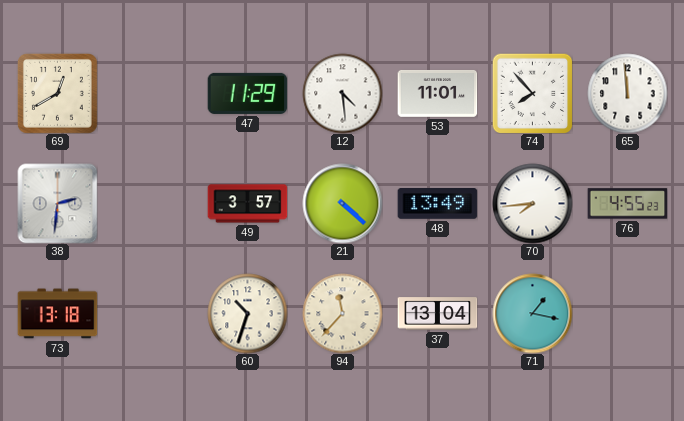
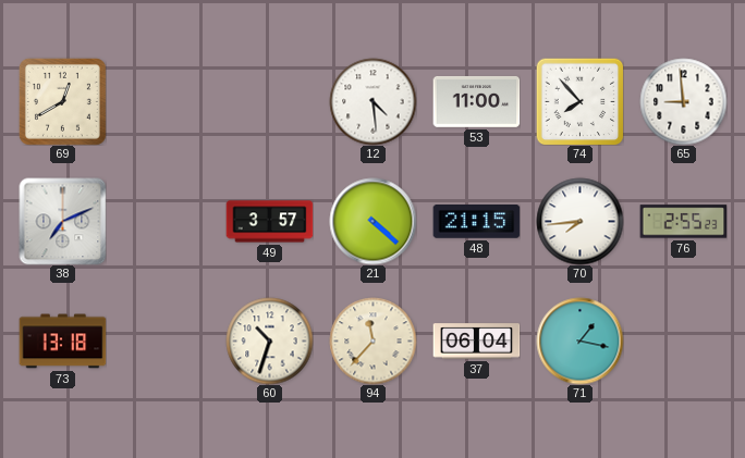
47: 11:29 -> none (247, 93)
53: 11:01 -> 11:00 (476, 102)
65: 11:59 -> 8:59 (683, 101)
38: 2:31 -> 7:11 (62, 221)
48: 13:49 -> 21:15 (476, 222)
76: 4:55 -> 2:55 (683, 222)
37: 13:04 -> 06:04 (476, 342)
